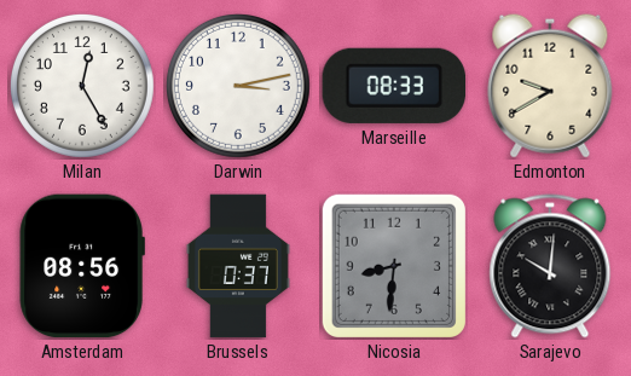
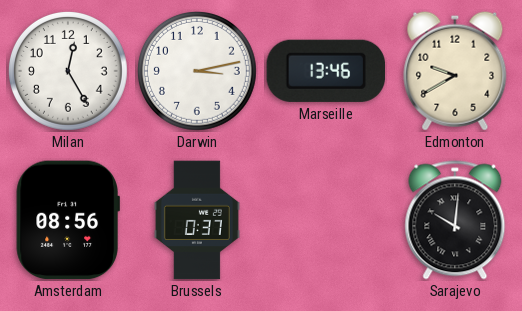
Marseille: 08:33 -> 13:46 (326, 71)
Nicosia: 8:31 -> none (394, 266)
